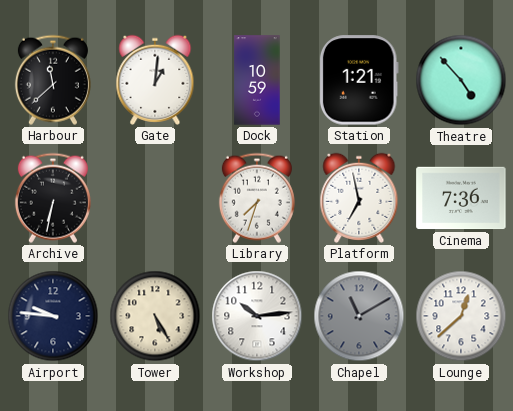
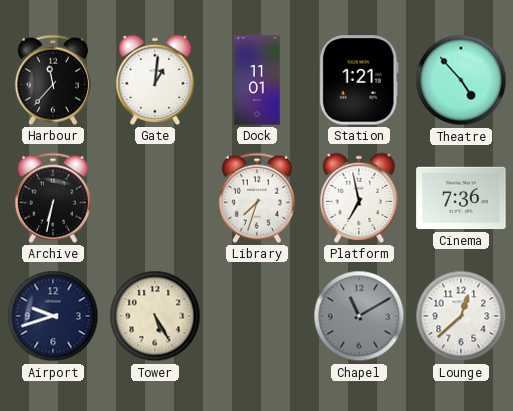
Harbour: 11:38 -> 11:37 (53, 80)
Dock: 10:59 -> 11:01 (257, 80)
Airport: 9:46 -> 9:42 (53, 316)
Workshop: 10:14 -> none (257, 316)
